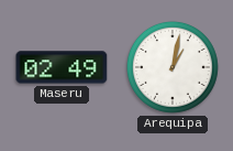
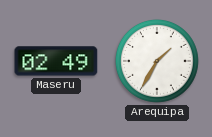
Arequipa: 1:02 -> 1:35 (157, 61)
